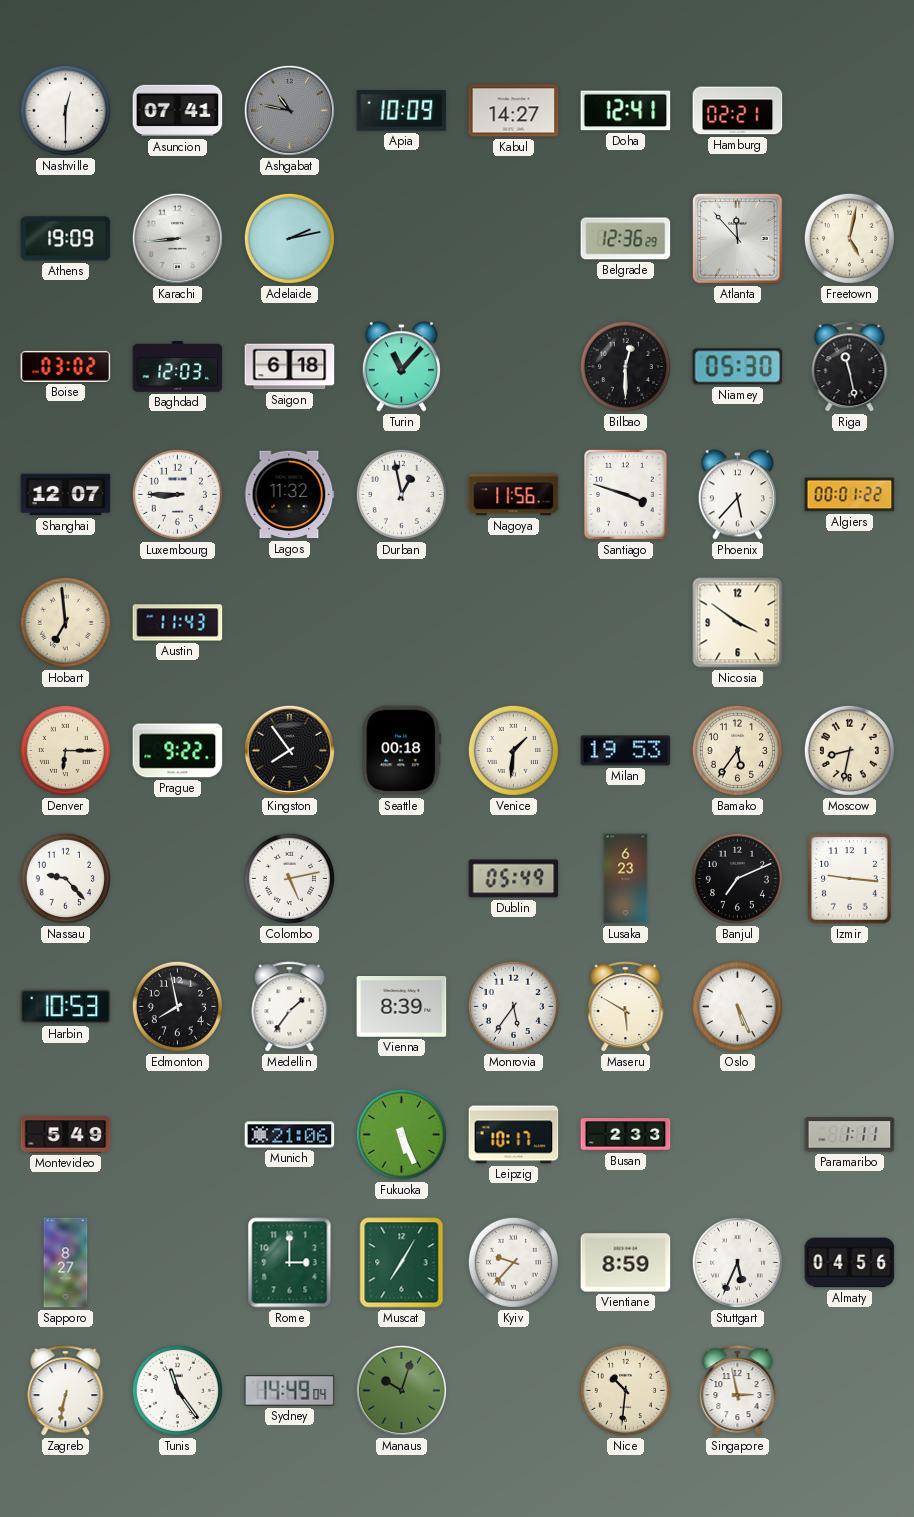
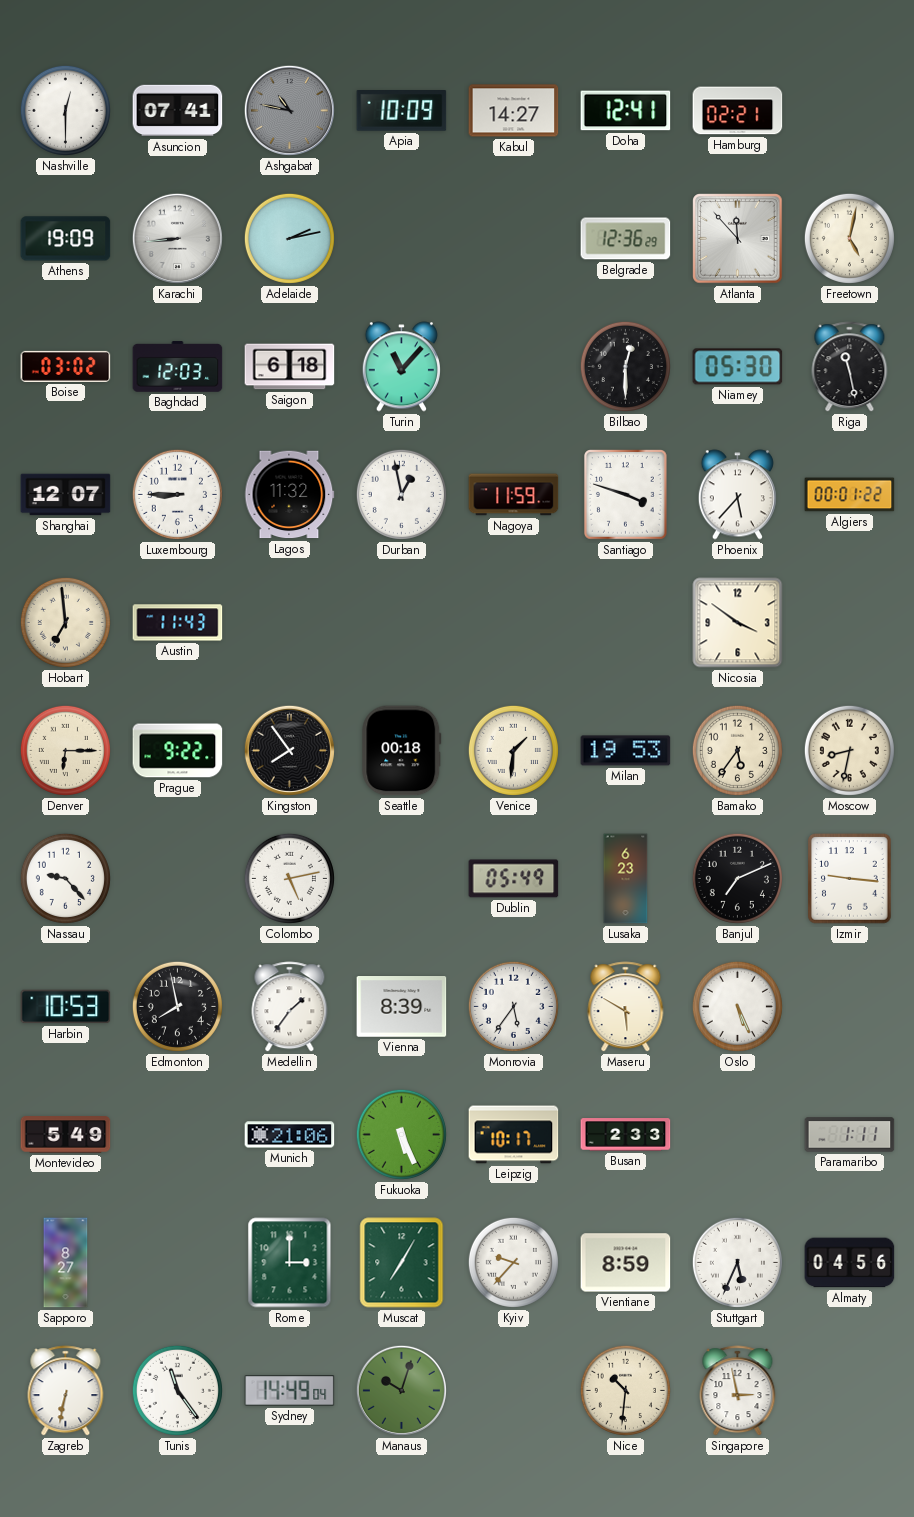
Nagoya: 11:56 -> 11:59 (514, 495)
